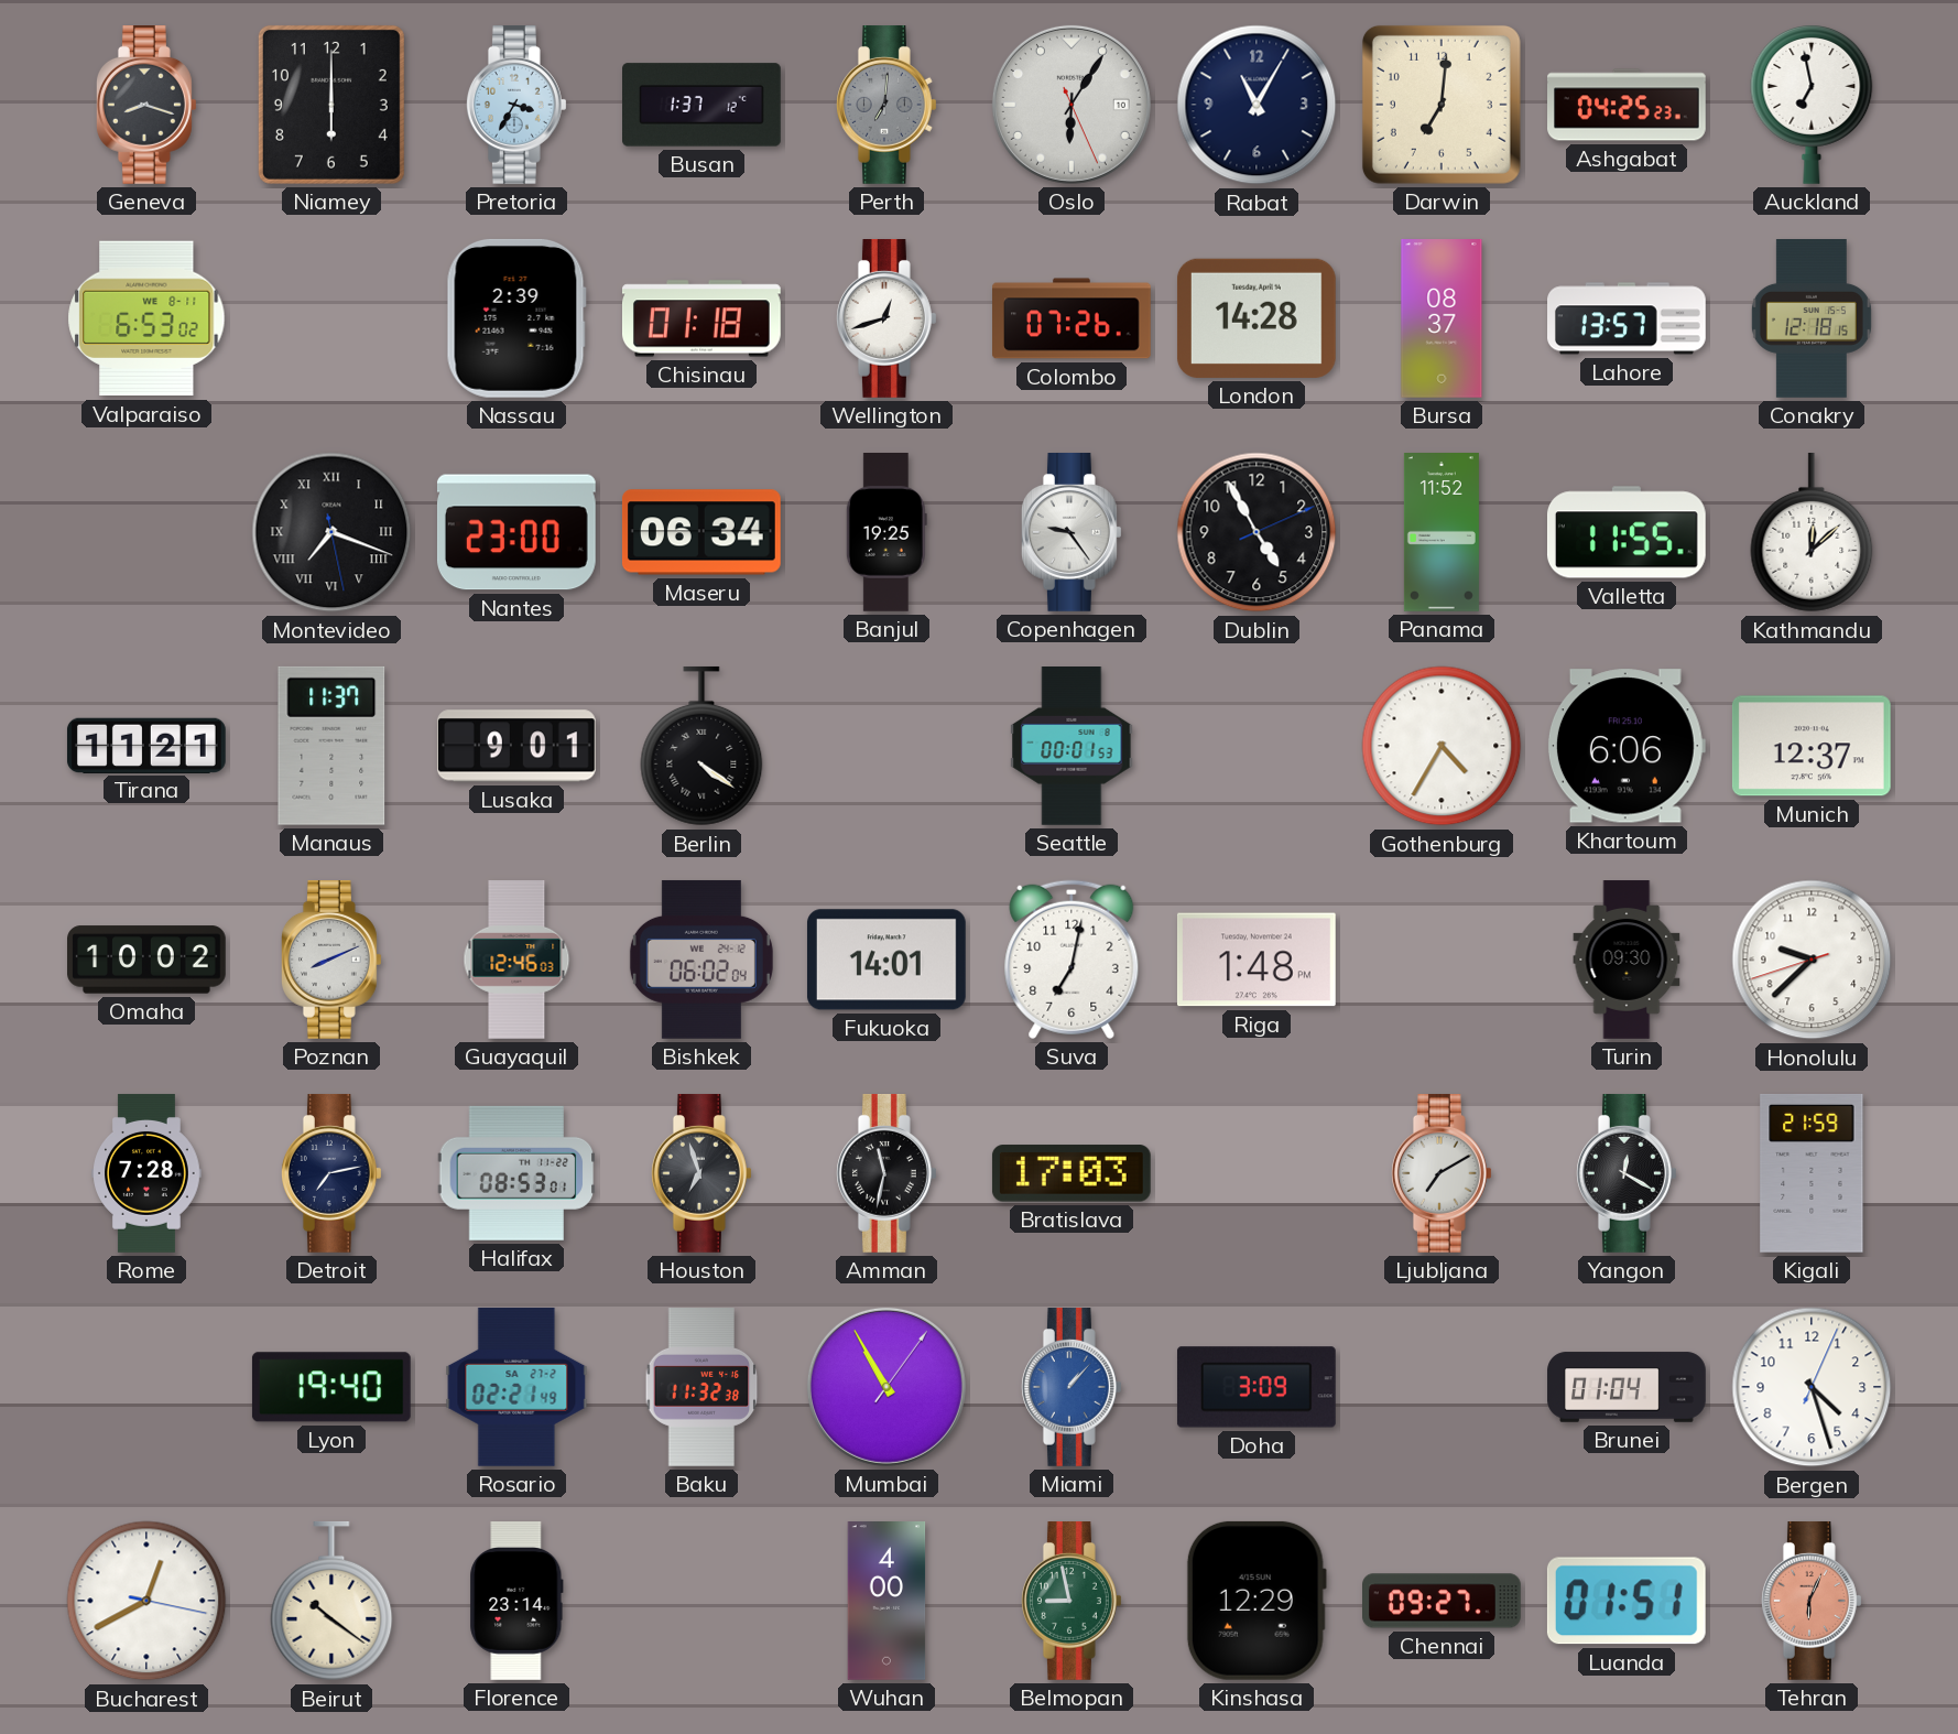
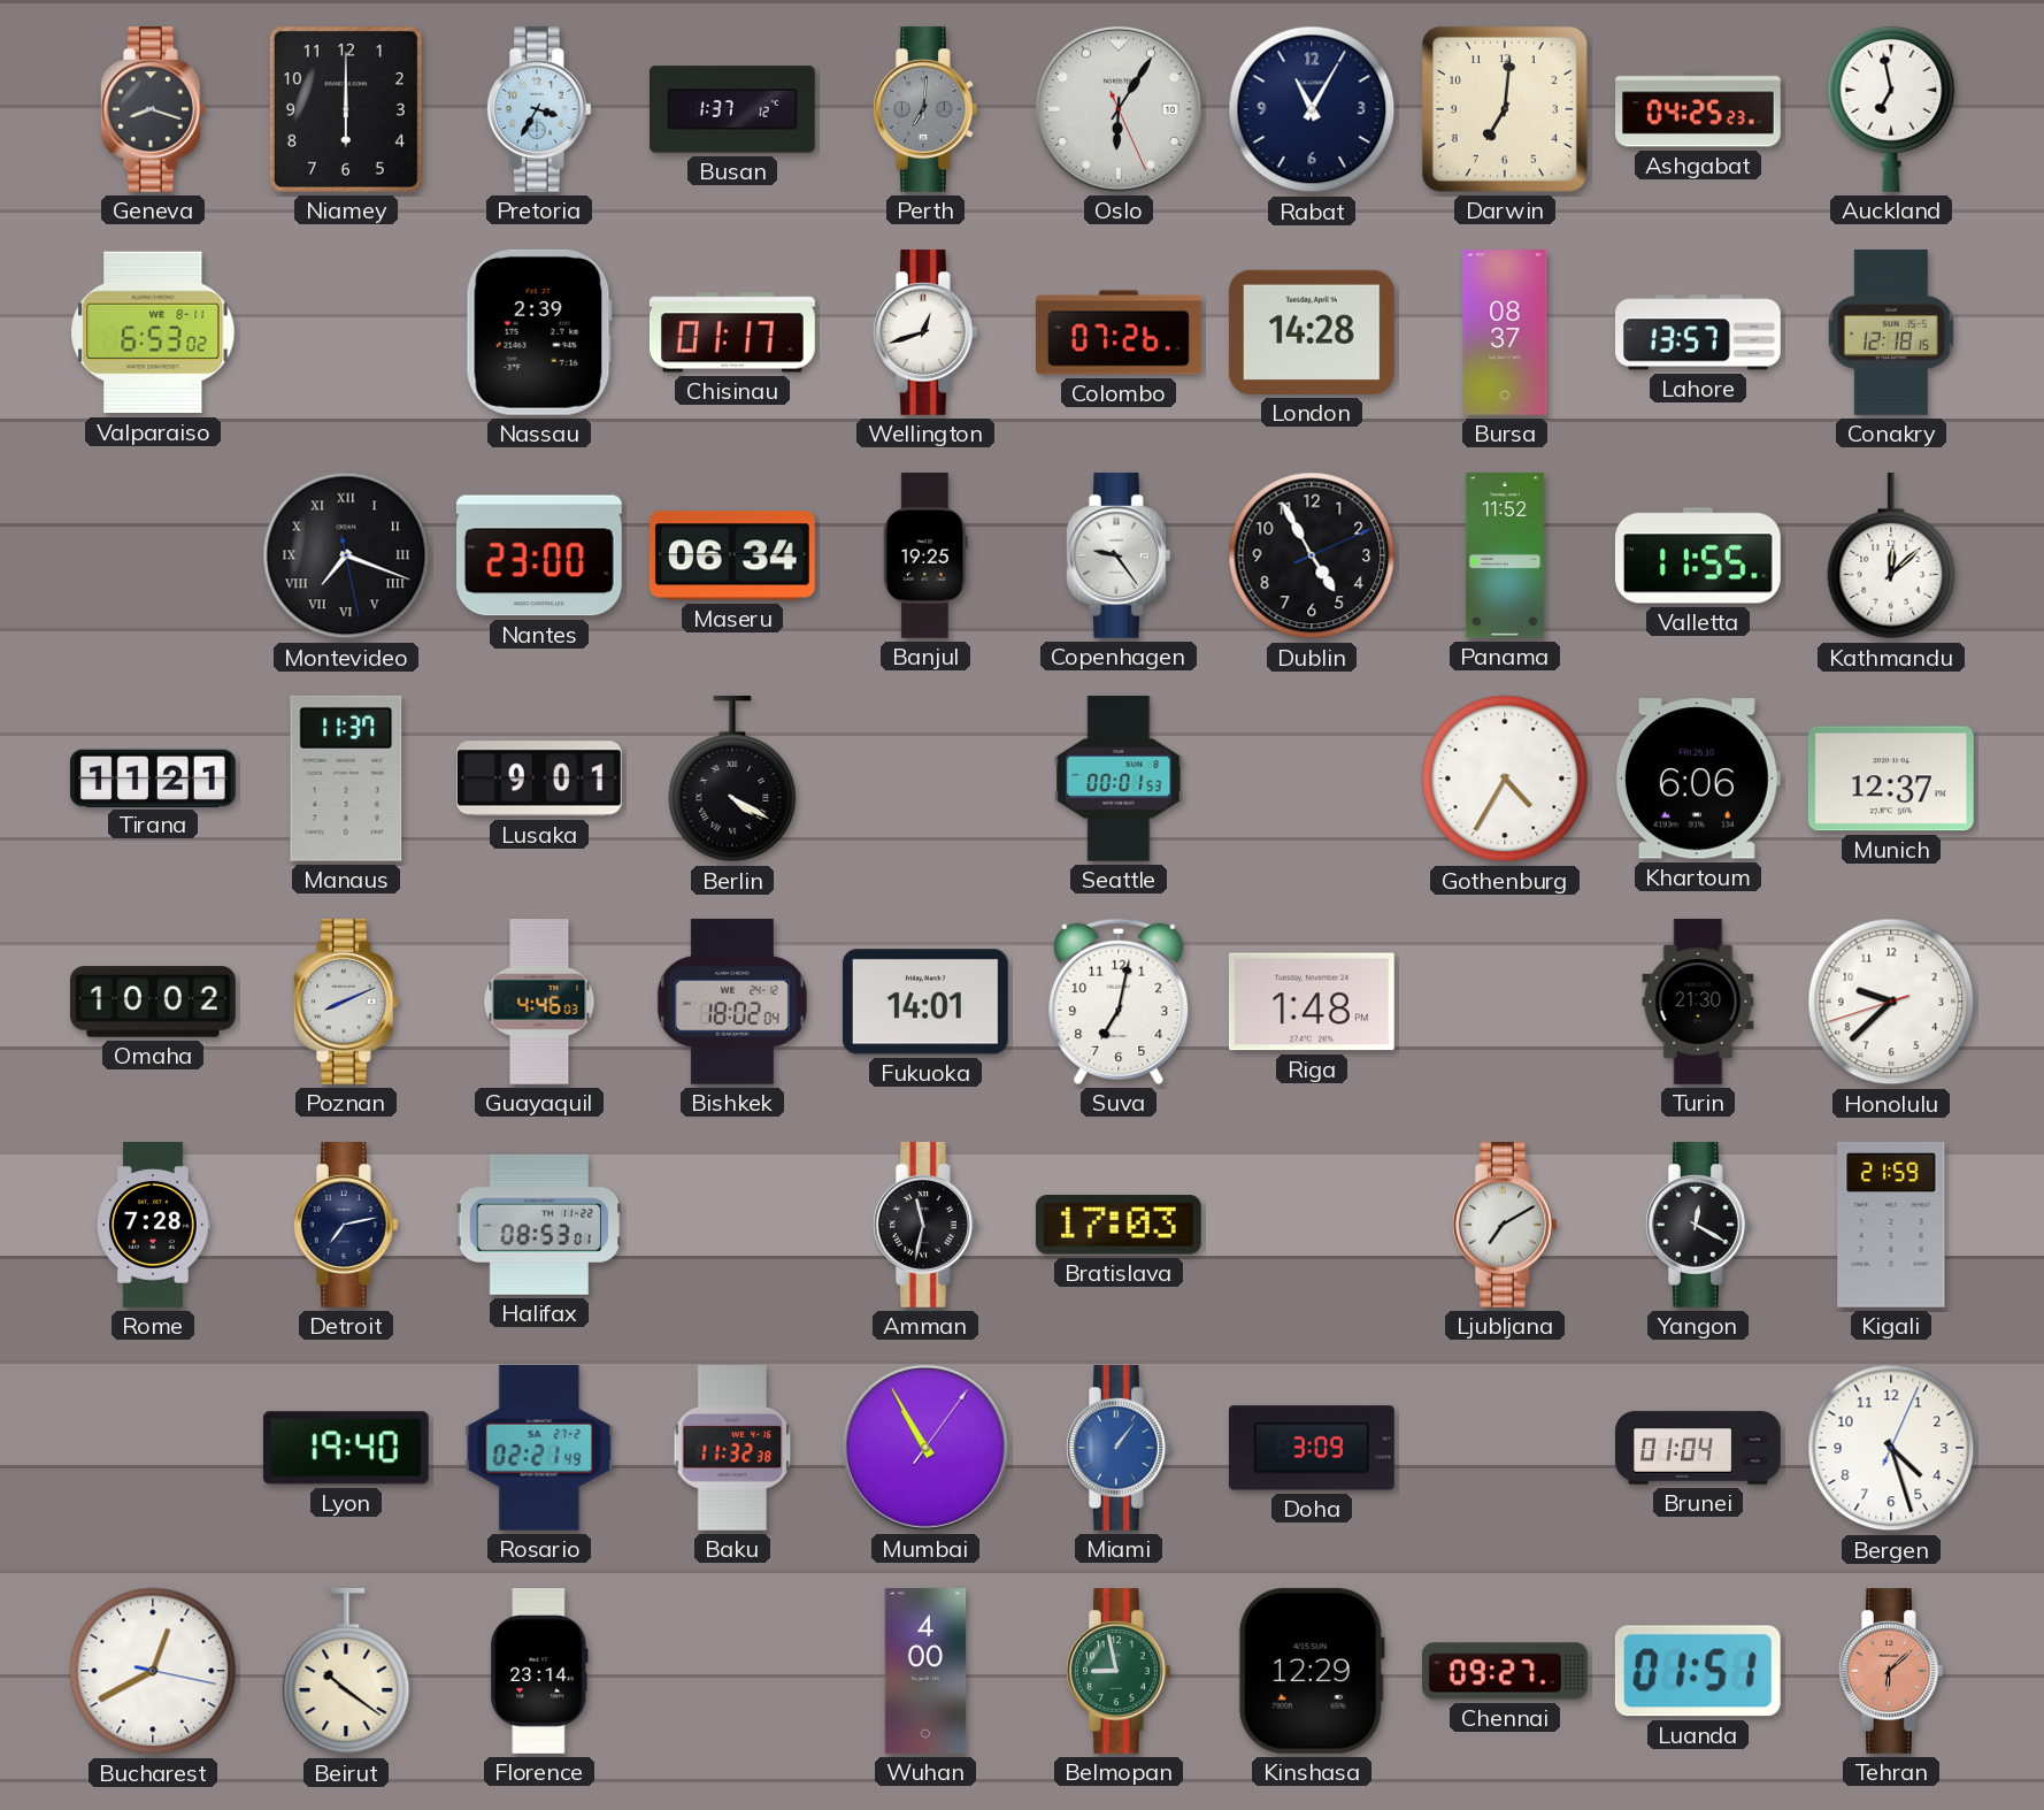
Chisinau: 01:18 -> 01:17 (733, 332)
Berlin: 4:21 -> 4:20 (732, 779)
Guayaquil: 12:46 -> 4:46 (539, 1003)
Bishkek: 06:02 -> 18:02 (732, 1002)
Turin: 09:30 -> 21:30 (1698, 1002)
Houston: 6:57 -> none (701, 1174)
Miami: 1:07 -> 1:06 (1119, 1449)
Tehran: 6:04 -> 6:08 (1891, 1672)
